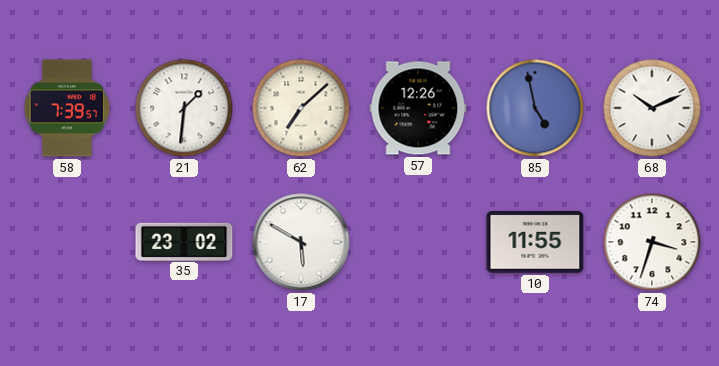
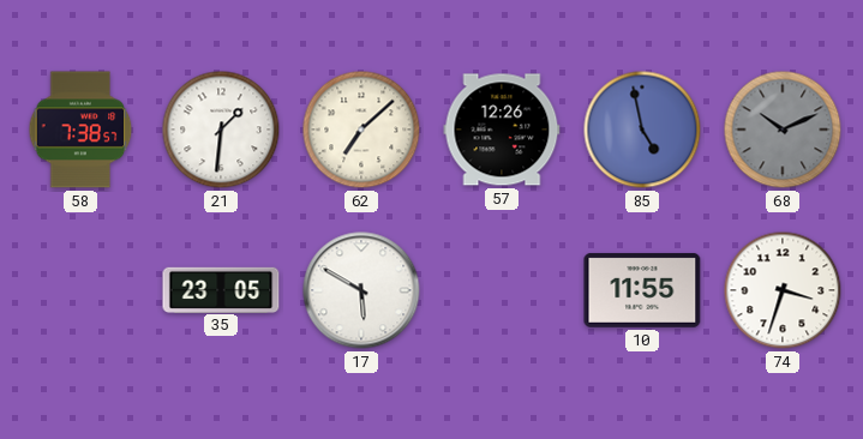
58: 7:39 -> 7:38 (80, 130)
68 dial: white -> grey (783, 130)
35: 23:02 -> 23:05 (221, 289)
